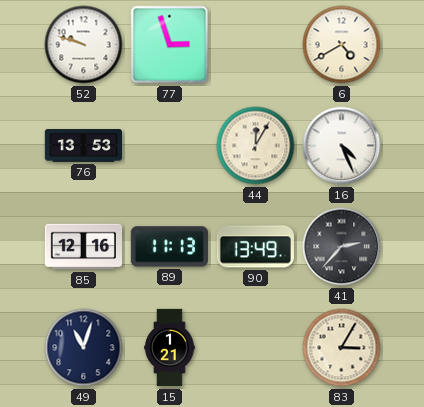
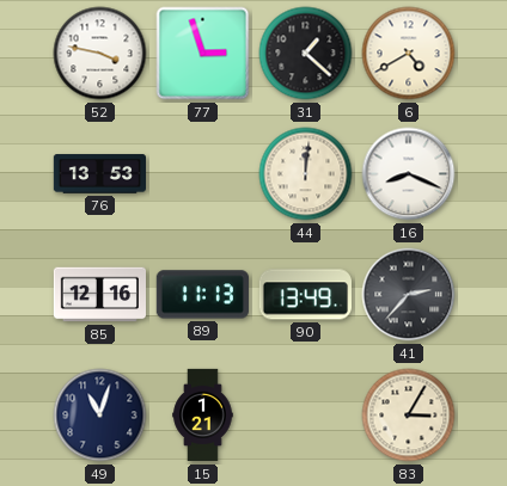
52: 9:48 -> 3:47 (100, 54)
31: none -> 1:22 (306, 54)
44: 12:05 -> 12:01 (306, 174)
16: 4:26 -> 8:19 (409, 174)
